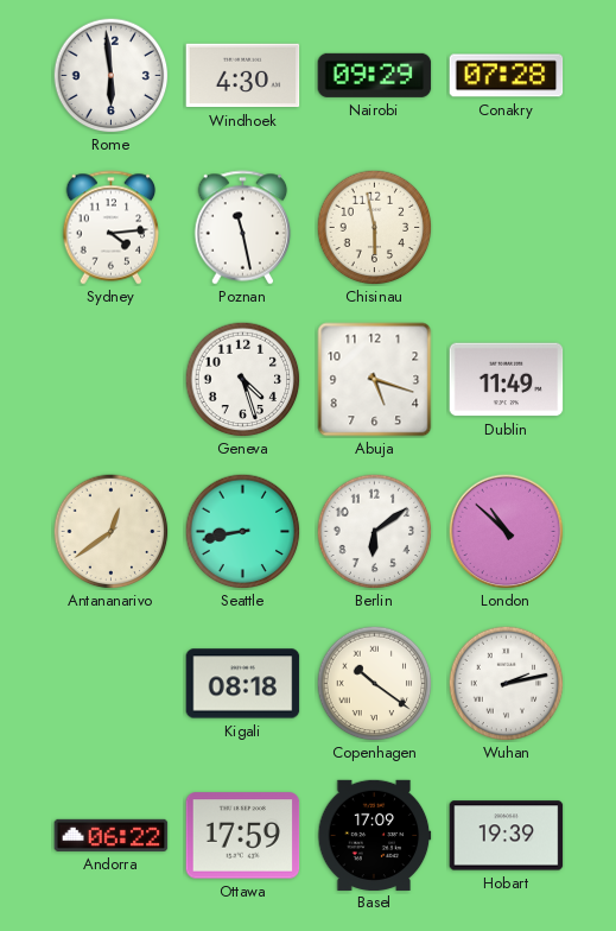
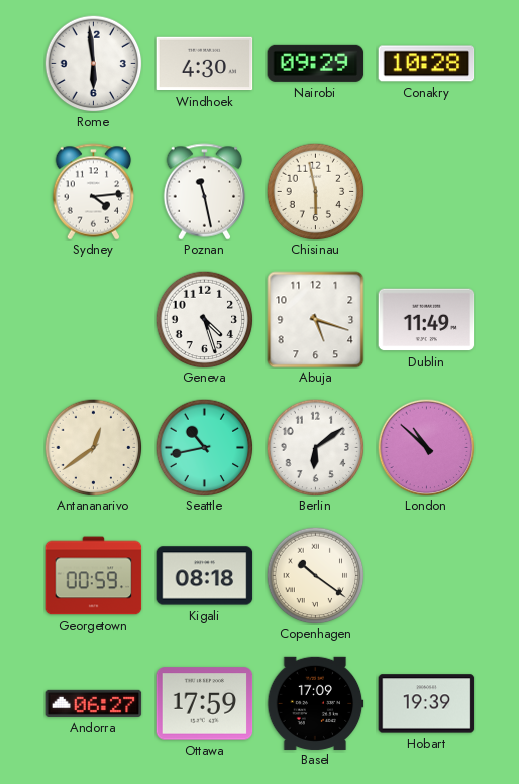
Conakry: 07:28 -> 10:28 (427, 64)
Seattle: 8:43 -> 10:43 (204, 447)
Georgetown: none -> 00:59 (94, 576)
Wuhan: 2:13 -> none (506, 683)
Andorra: 06:22 -> 06:27 (94, 703)
